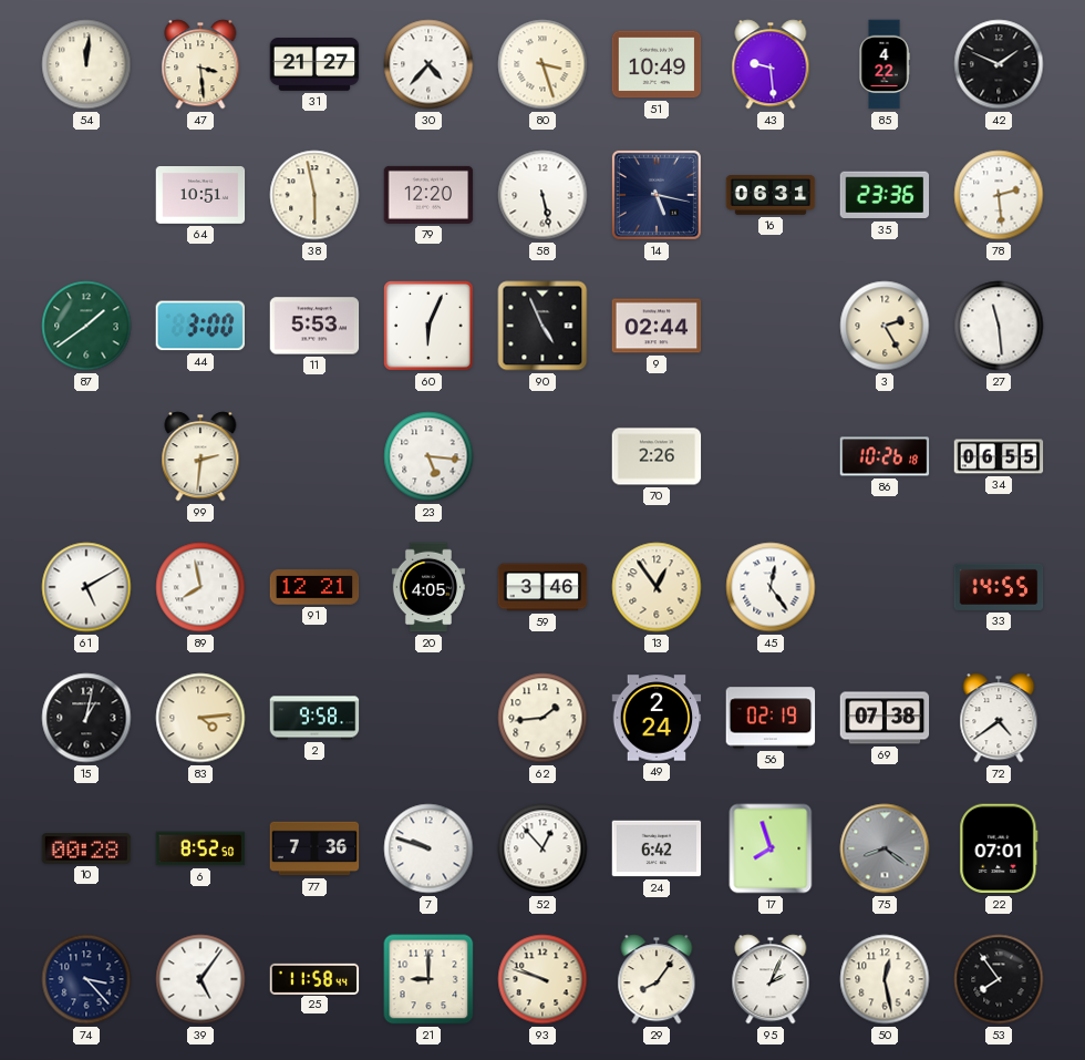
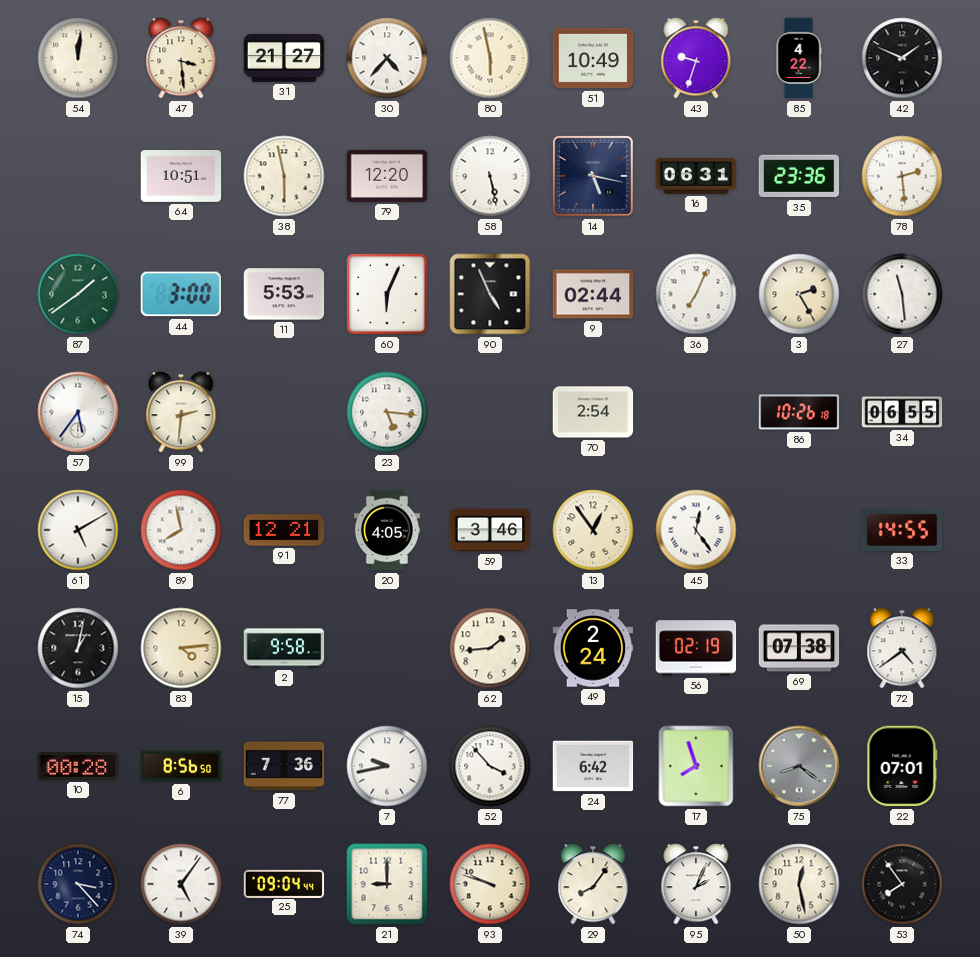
80: 3:27 -> 5:58 (490, 58)
43: 9:29 -> 9:33 (696, 58)
36: none -> 7:04 (696, 294)
57: none -> 5:36 (78, 412)
70: 2:26 -> 2:54 (593, 412)
6: 8:52 -> 8:56 (181, 766)
7: 9:48 -> 9:43 (387, 766)
52: 12:53 -> 3:53 (490, 766)
25: 11:58 -> 09:04 (284, 883)
